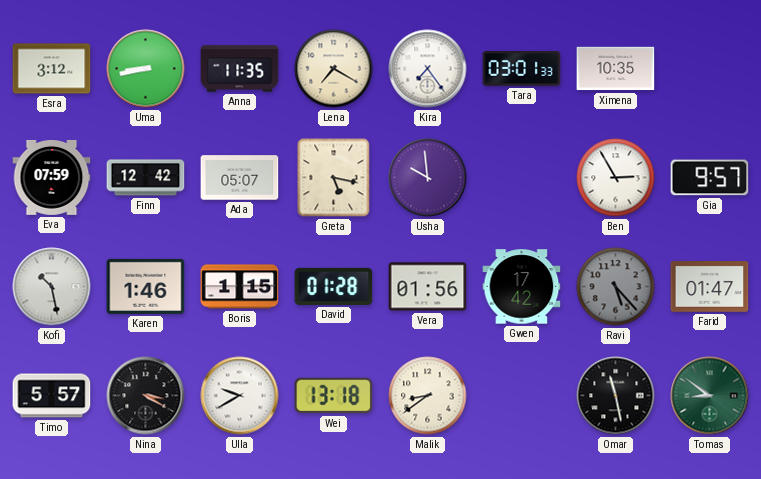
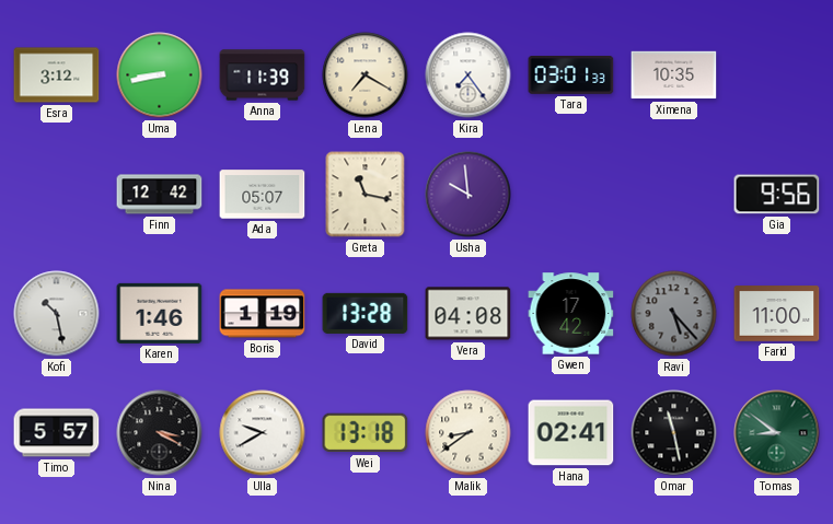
Anna: 11:35 -> 11:39 (263, 75)
Eva: 07:59 -> none (52, 177)
Greta: 5:17 -> 11:17 (366, 195)
Ben: 2:55 -> none (616, 178)
Gia: 9:57 -> 9:56 (777, 195)
Boris: 1:15 -> 1:19 (263, 314)
David: 01:28 -> 13:28 (366, 313)
Vera: 01:56 -> 04:08 (468, 314)
Farid: 01:47 -> 11:00 (777, 314)
Hana: none -> 02:41 (571, 433)
